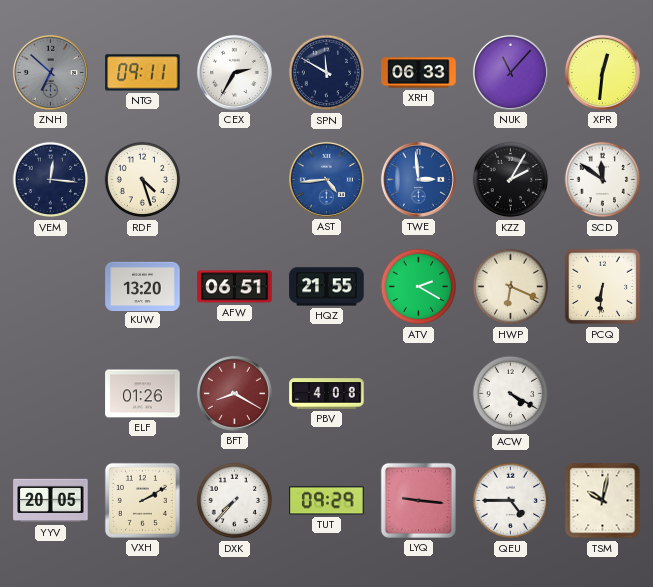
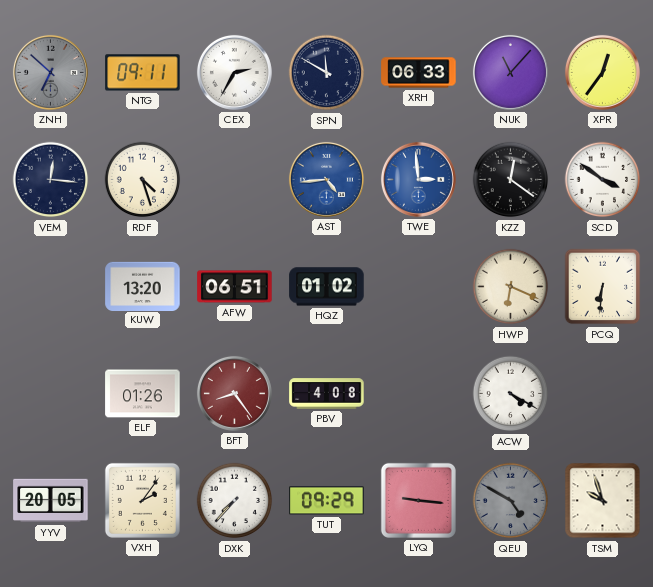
XPR: 12:31 -> 12:36 (602, 72)
KZZ: 2:05 -> 12:21 (511, 180)
SCD: 11:51 -> 3:51 (603, 180)
HQZ: 21:55 -> 01:02 (327, 287)
ATV: 2:20 -> none (419, 287)
BFT: 8:20 -> 8:24 (234, 393)
VXH: 2:10 -> 2:06 (142, 500)
QEU: 4:45 -> 4:50 (511, 501)
QEU dial: white -> grey (511, 501)
TSM: 10:02 -> 9:57 (603, 501)
